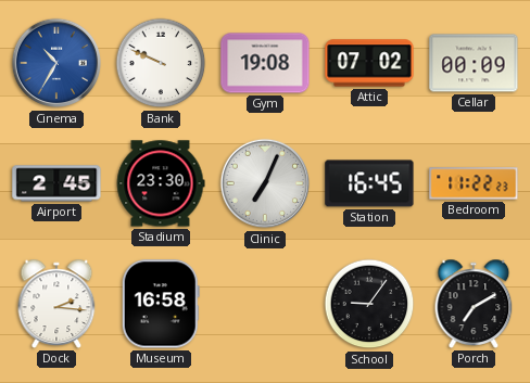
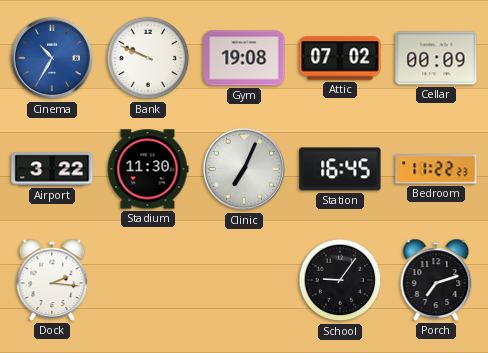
Airport: 2:45 -> 3:22 (52, 169)
Stadium: 23:30 -> 11:30 (148, 169)
Museum: 16:58 -> none (161, 304)
Porch: 7:10 -> 7:12 (436, 280)
